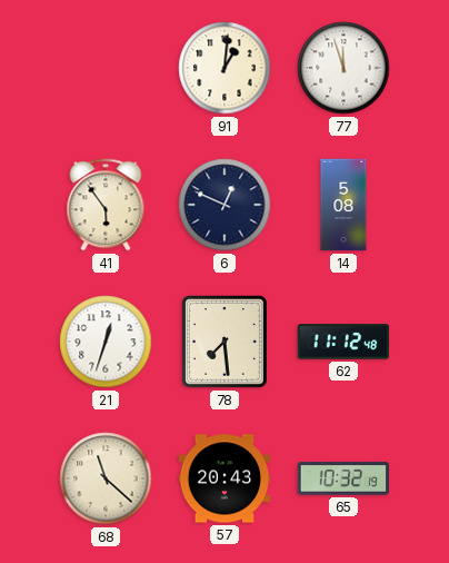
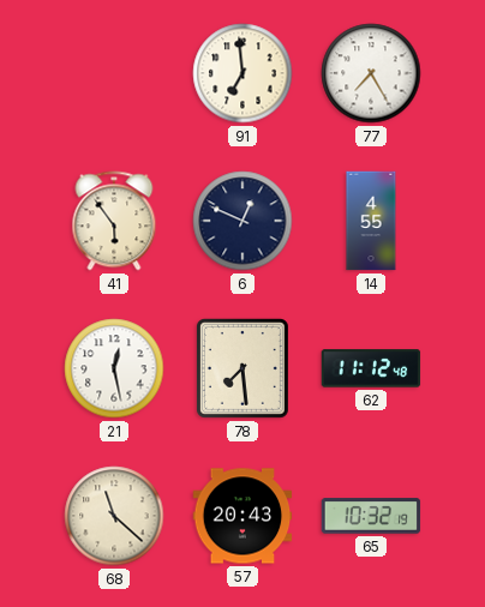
91: 1:01 -> 6:59 (242, 73)
77: 11:57 -> 7:25 (371, 73)
14: 5:08 -> 4:55 (371, 221)
21: 12:33 -> 12:28 (114, 368)
